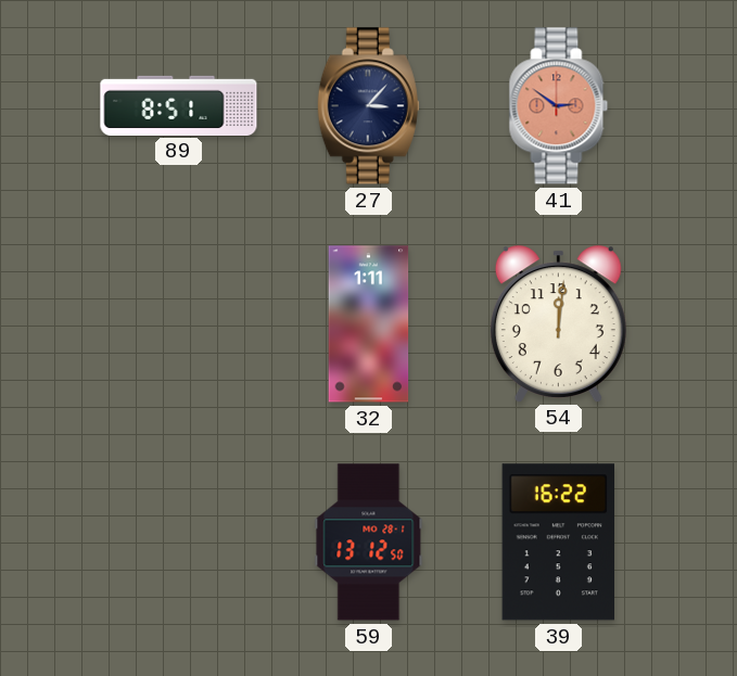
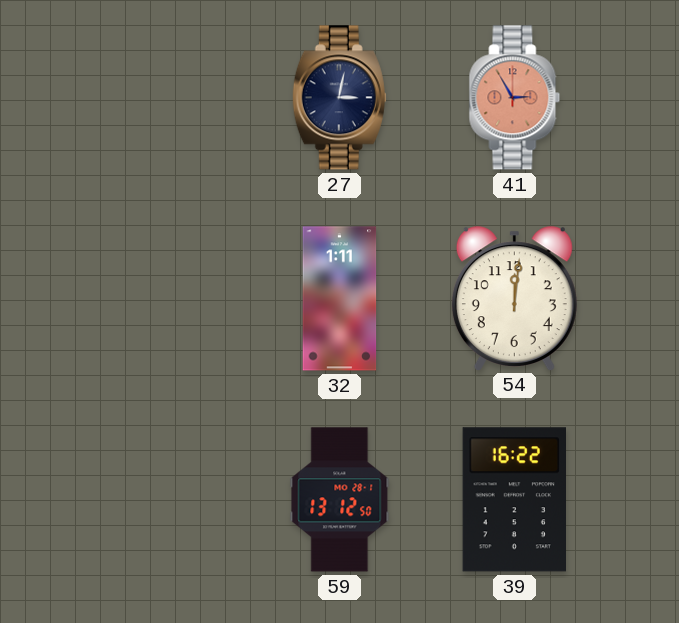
89: 8:51 -> none (179, 105)
27: 3:07 -> 3:02 (339, 98)
41: 2:51 -> 2:55 (515, 98)
